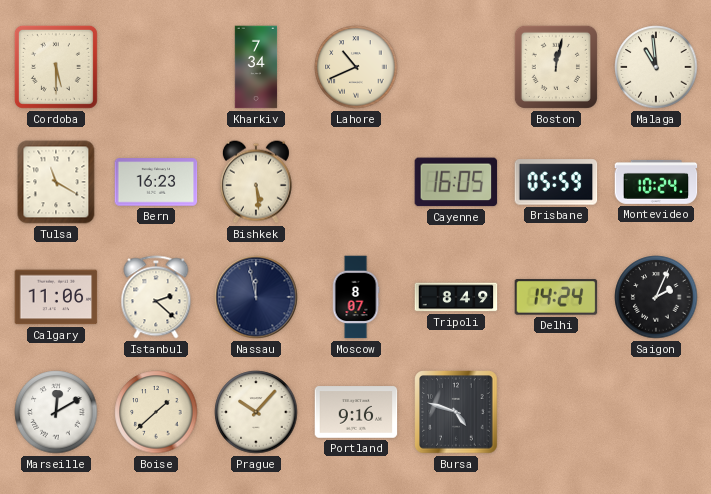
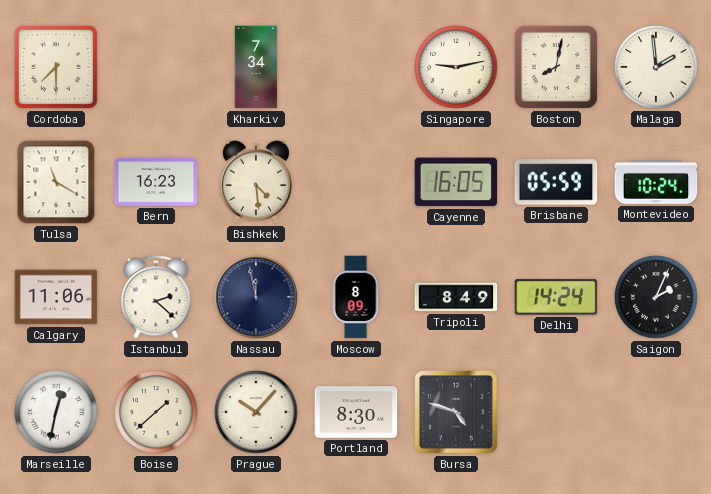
Cordoba: 5:30 -> 7:30 (56, 67)
Lahore: 10:41 -> none (356, 67)
Singapore: none -> 9:13 (456, 67)
Boston: 12:02 -> 8:02 (556, 67)
Malaga: 10:59 -> 1:59 (656, 67)
Bishkek: 5:29 -> 4:29 (256, 182)
Moscow: 8:07 -> 8:09 (356, 297)
Marseille: 12:10 -> 12:32 (56, 412)
Portland: 9:16 -> 8:30 (356, 412)
